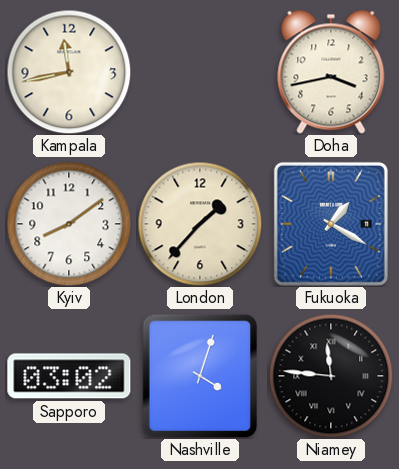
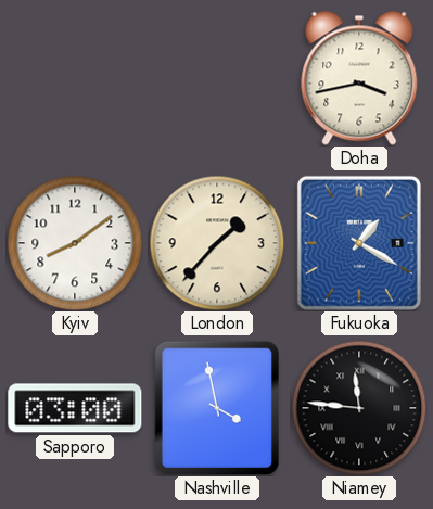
Kampala: 11:43 -> none (69, 72)
Sapporo: 03:02 -> 03:00 (75, 408)
Nashville: 4:03 -> 3:58 (217, 408)
